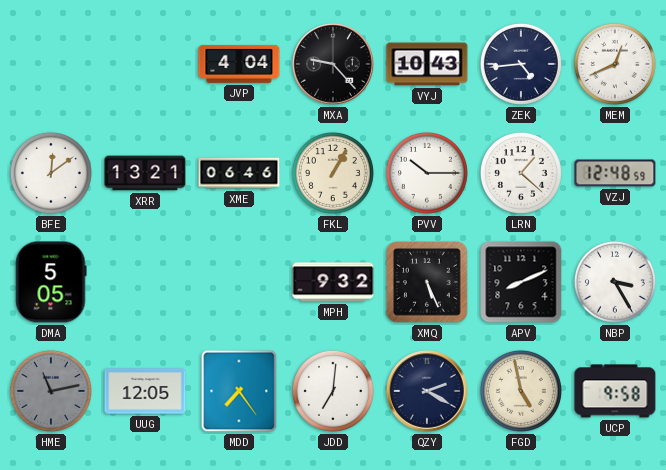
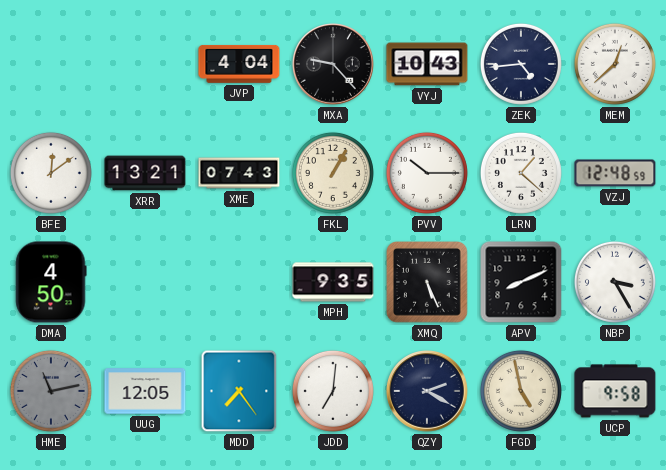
MEM: 12:41 -> 12:38 (615, 64)
XME: 06:46 -> 07:43 (239, 173)
DMA: 5:05 -> 4:50 (51, 282)
MPH: 9:32 -> 9:35 (333, 282)
